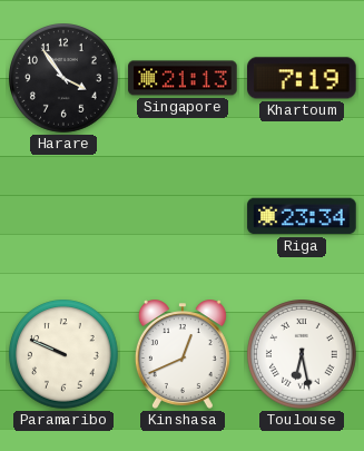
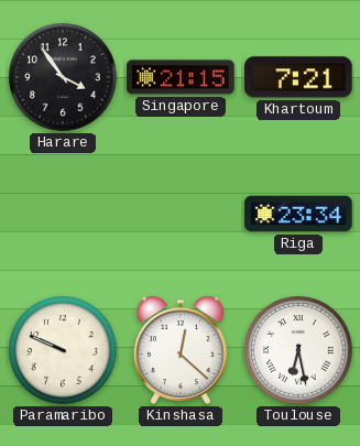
Singapore: 21:13 -> 21:15 (181, 77)
Khartoum: 7:19 -> 7:21 (298, 77)
Kinshasa: 12:41 -> 12:22 (181, 350)
